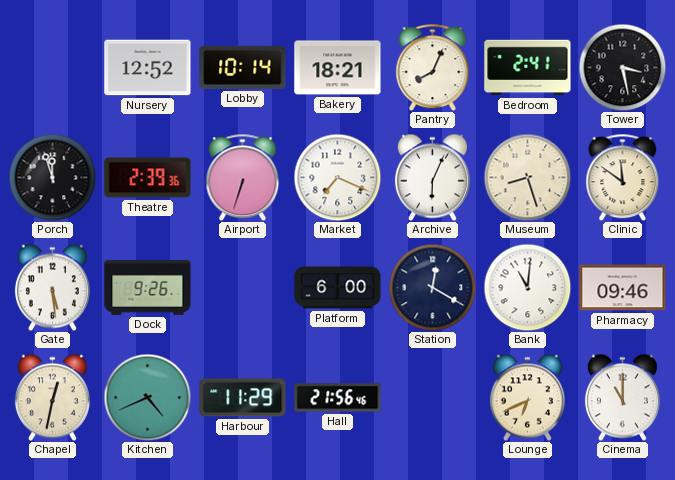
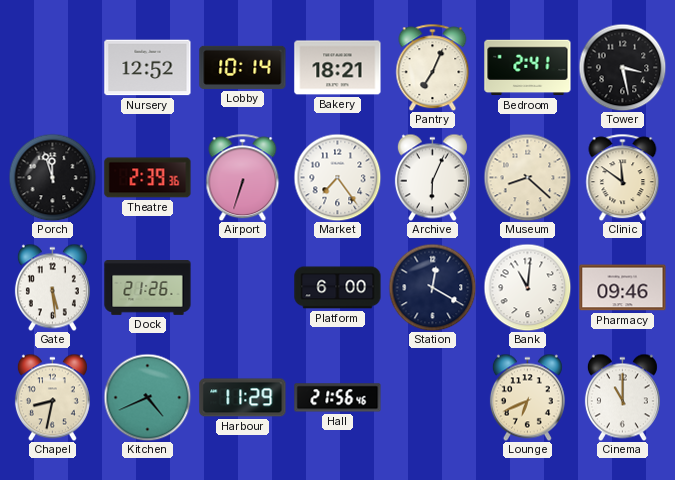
Pantry: 8:04 -> 7:04 (433, 67)
Market: 7:19 -> 7:24 (337, 177)
Museum: 8:27 -> 8:22 (527, 177)
Dock: 9:26 -> 21:26 (148, 288)
Chapel: 12:32 -> 8:32 (52, 397)
